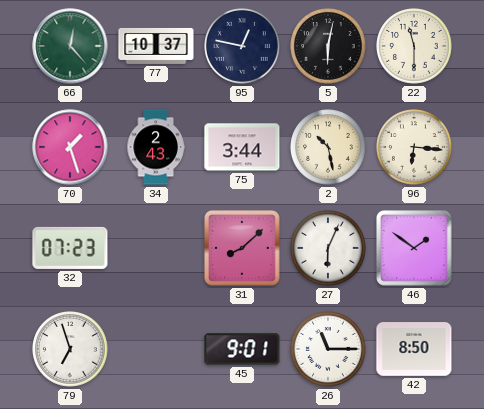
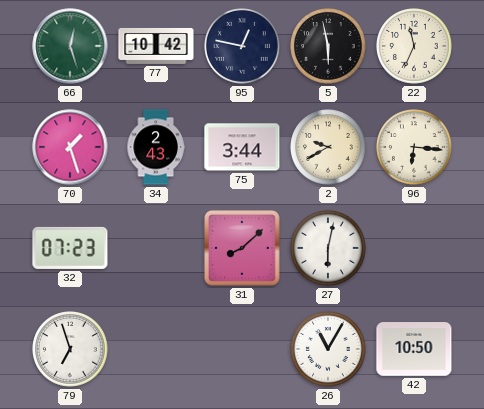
66: 12:23 -> 12:27 (70, 46)
77: 10:37 -> 10:42 (156, 46)
5: 6:02 -> 5:58 (328, 46)
22: 11:30 -> 11:34 (414, 46)
2: 10:28 -> 9:40 (328, 147)
27: 6:04 -> 6:02 (328, 248)
46: 1:51 -> none (415, 249)
45: 9:01 -> none (242, 349)
26: 11:15 -> 11:05 (328, 349)
42: 8:50 -> 10:50 (414, 349)
